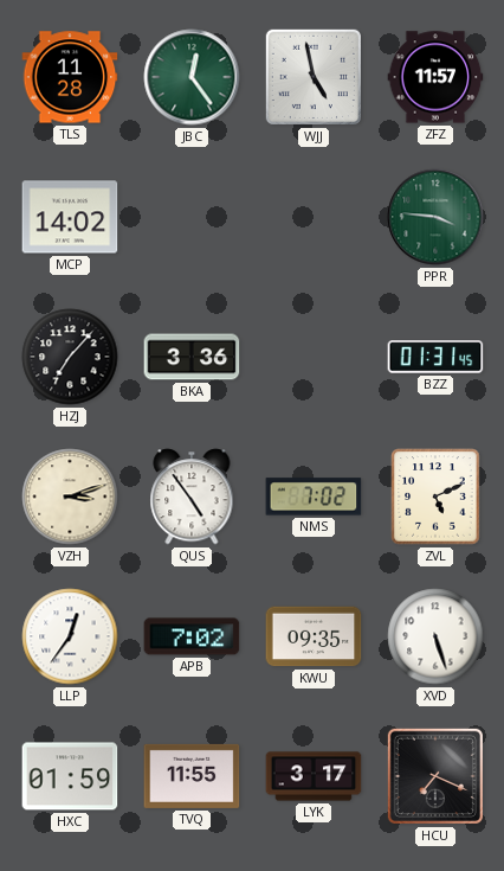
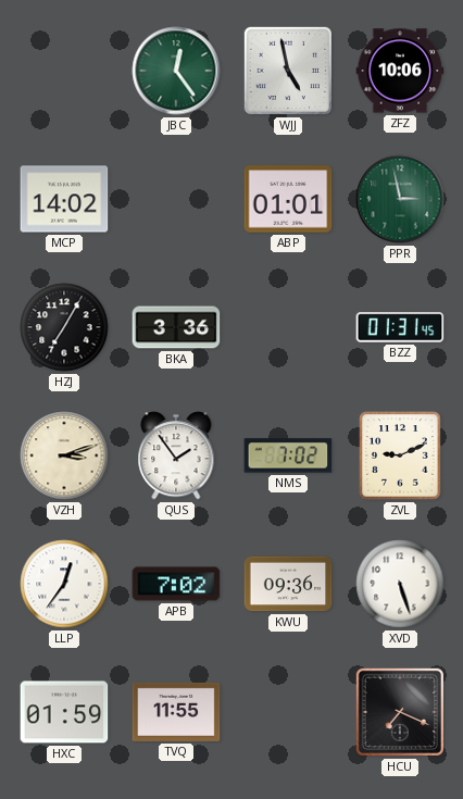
TLS: 11:28 -> none (70, 77)
ZFZ: 11:57 -> 10:06 (400, 71)
ABP: none -> 01:01 (288, 199)
PPR: 3:46 -> 2:58 (400, 199)
HZJ: 7:07 -> 7:05 (64, 327)
QUS: 4:54 -> 1:54 (176, 455)
ZVL: 5:11 -> 9:11 (400, 455)
KWU: 09:35 -> 09:36 (288, 584)
LYK: 3:17 -> none (314, 776)
